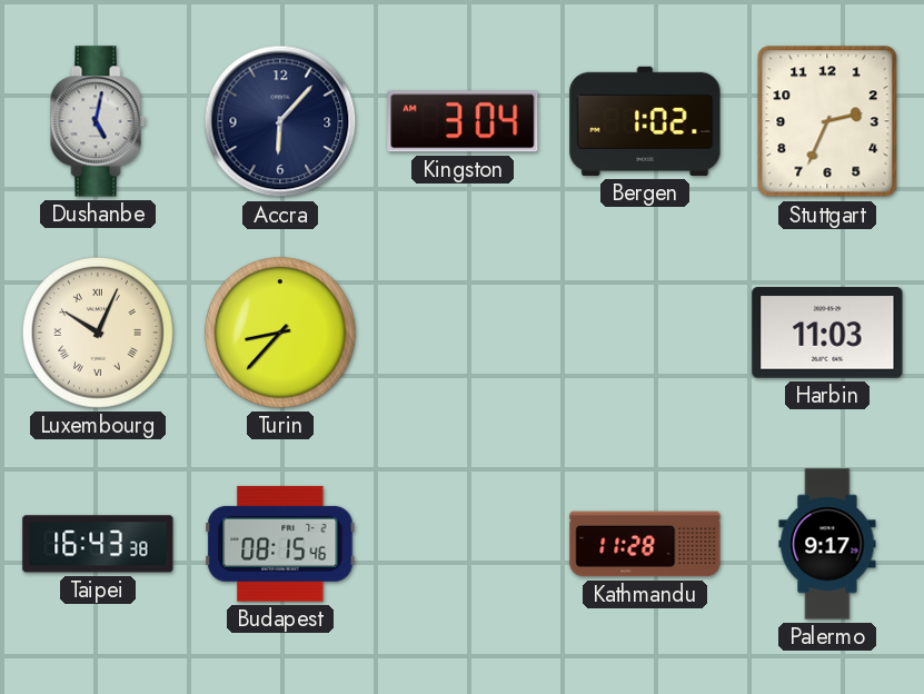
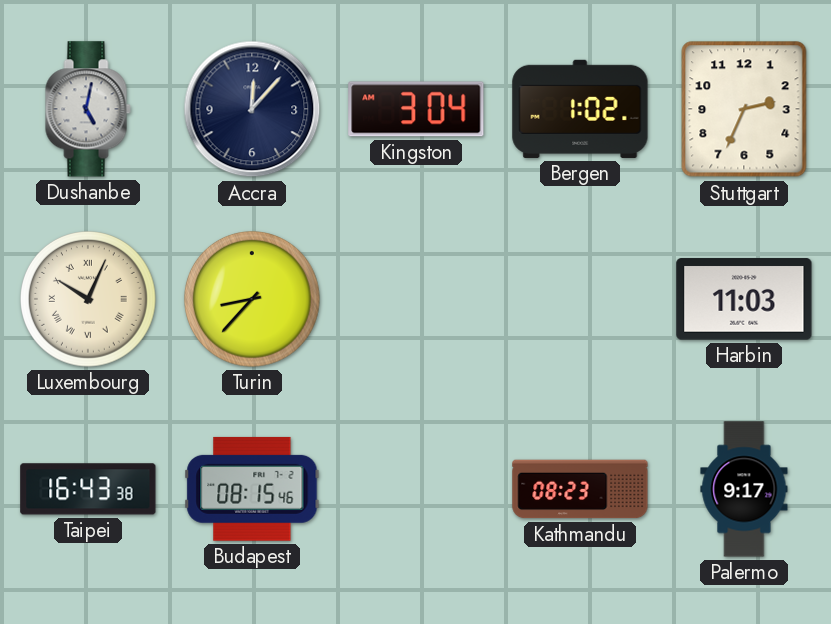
Accra: 6:07 -> 12:07 (252, 109)
Kathmandu: 11:28 -> 08:23 (580, 489)
